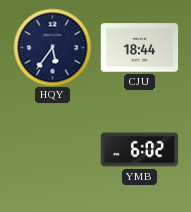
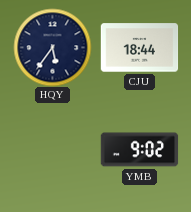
YMB: 6:02 -> 9:02 (139, 150)
